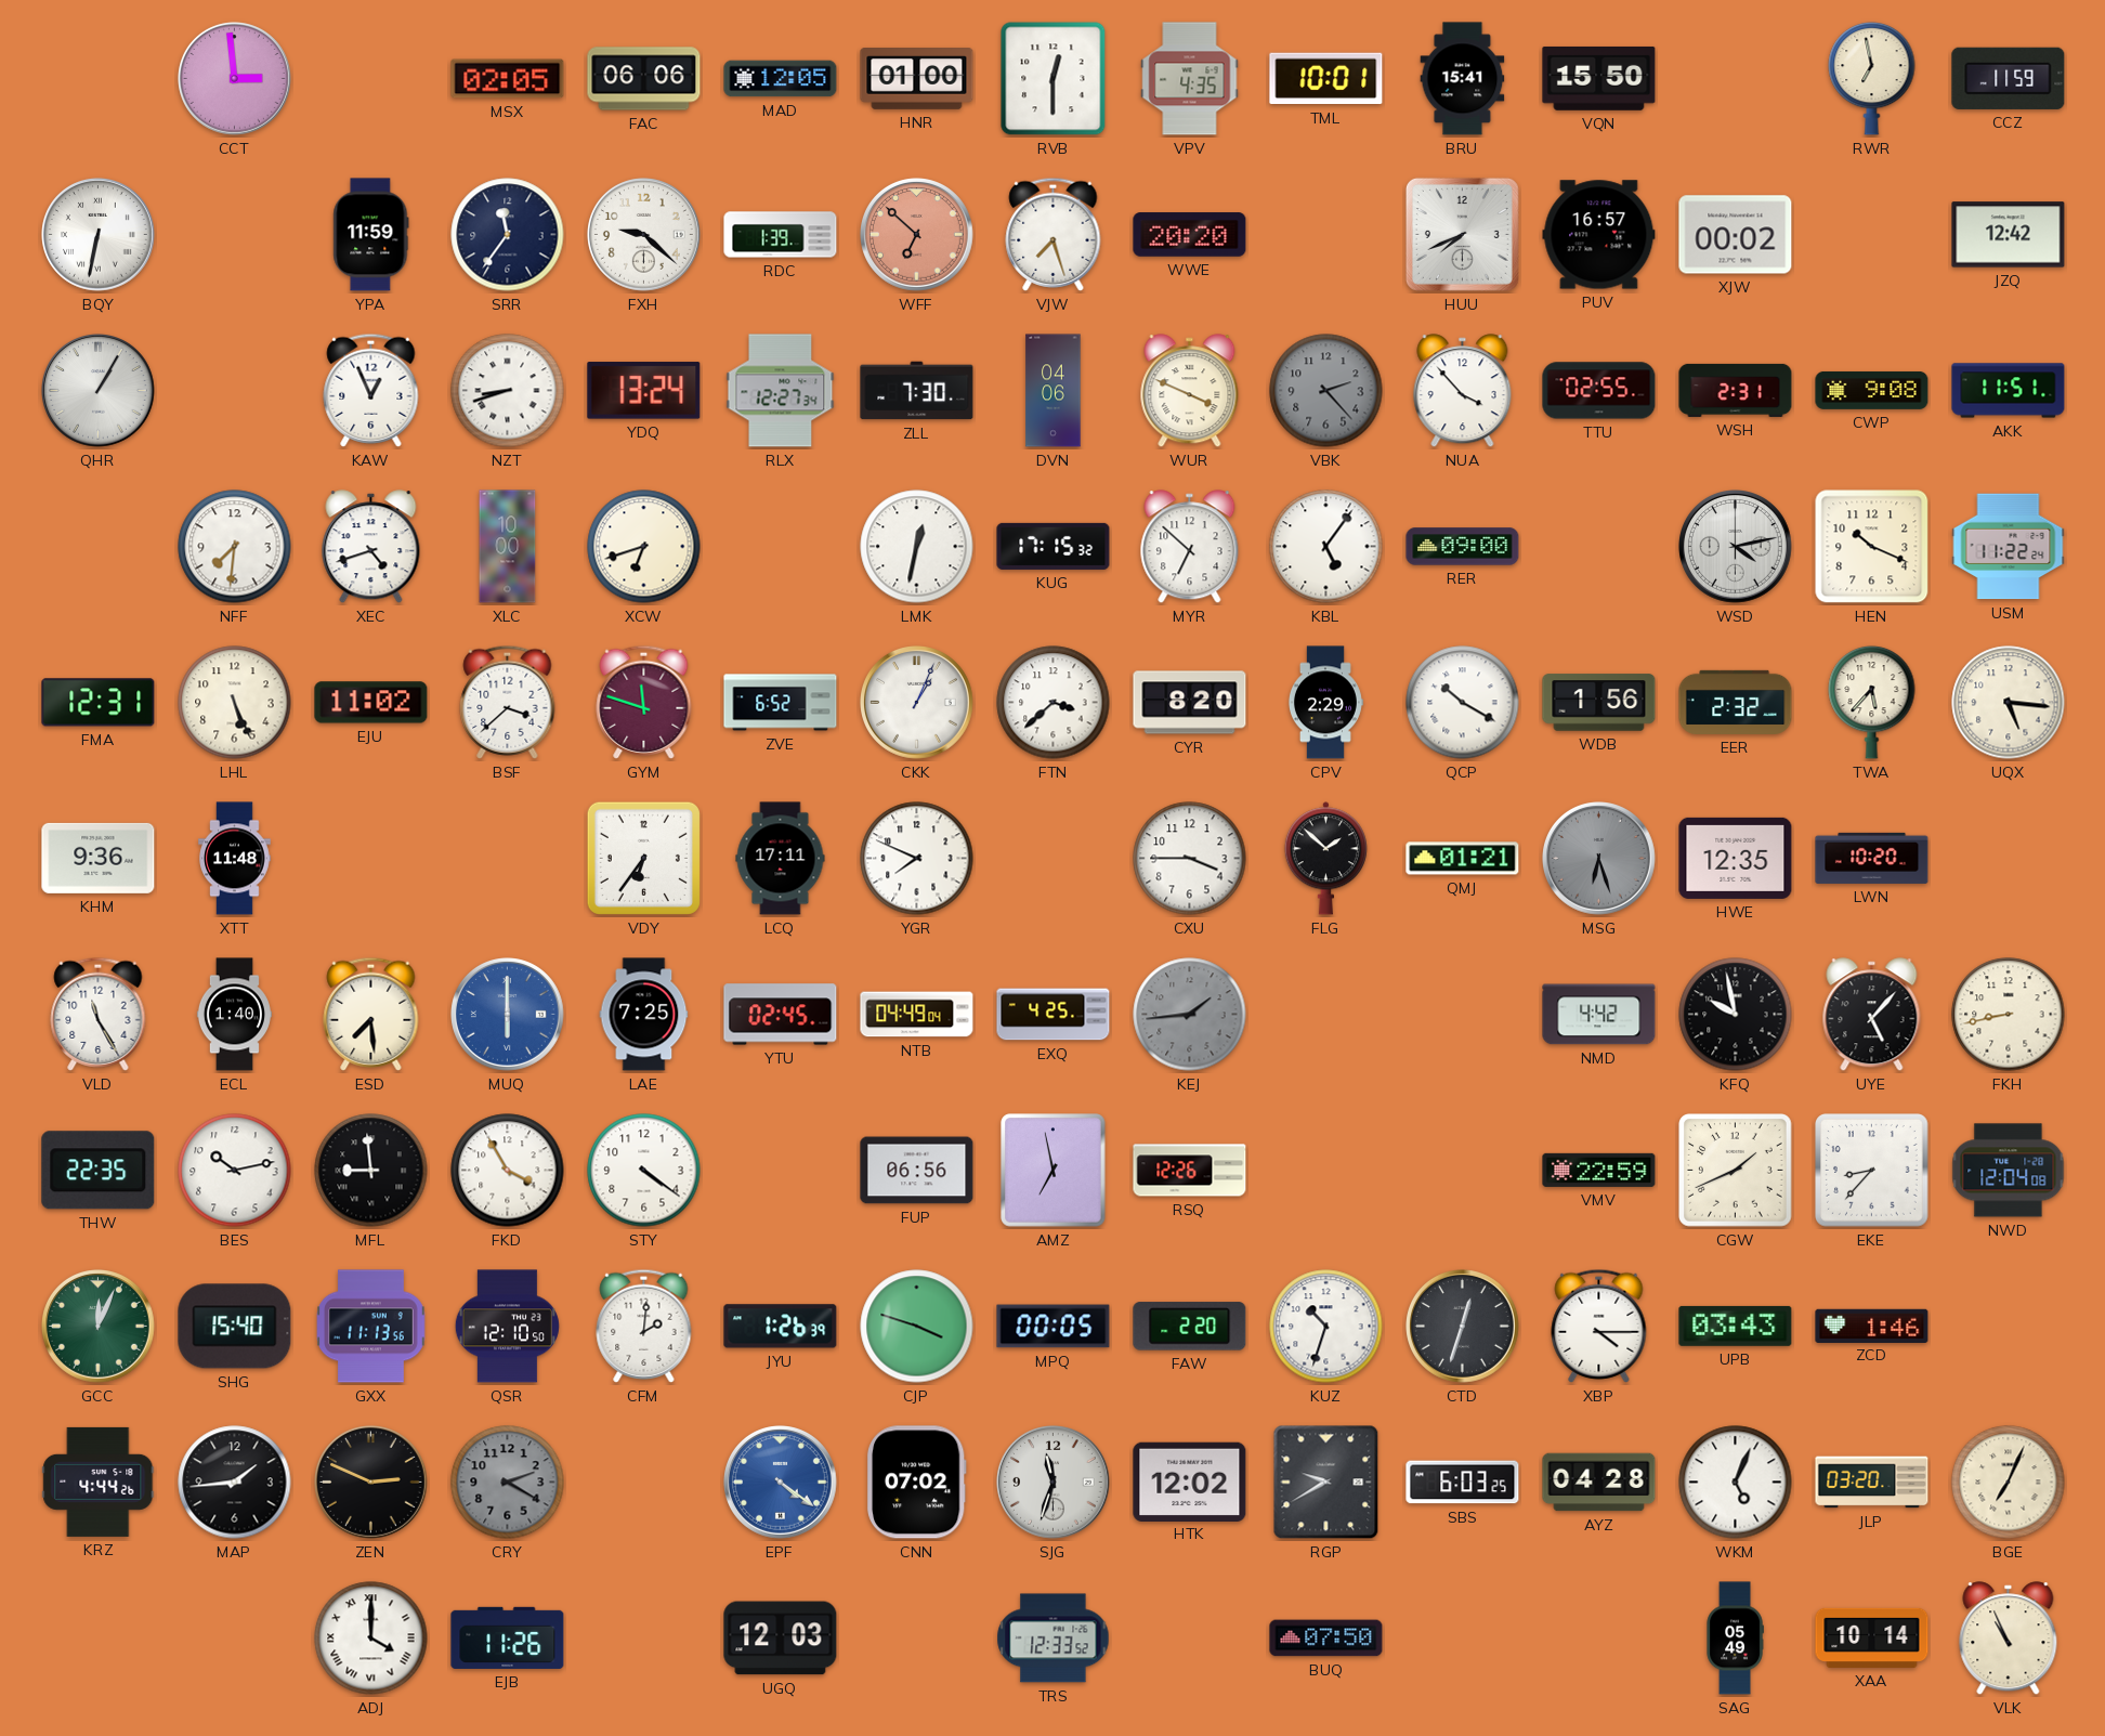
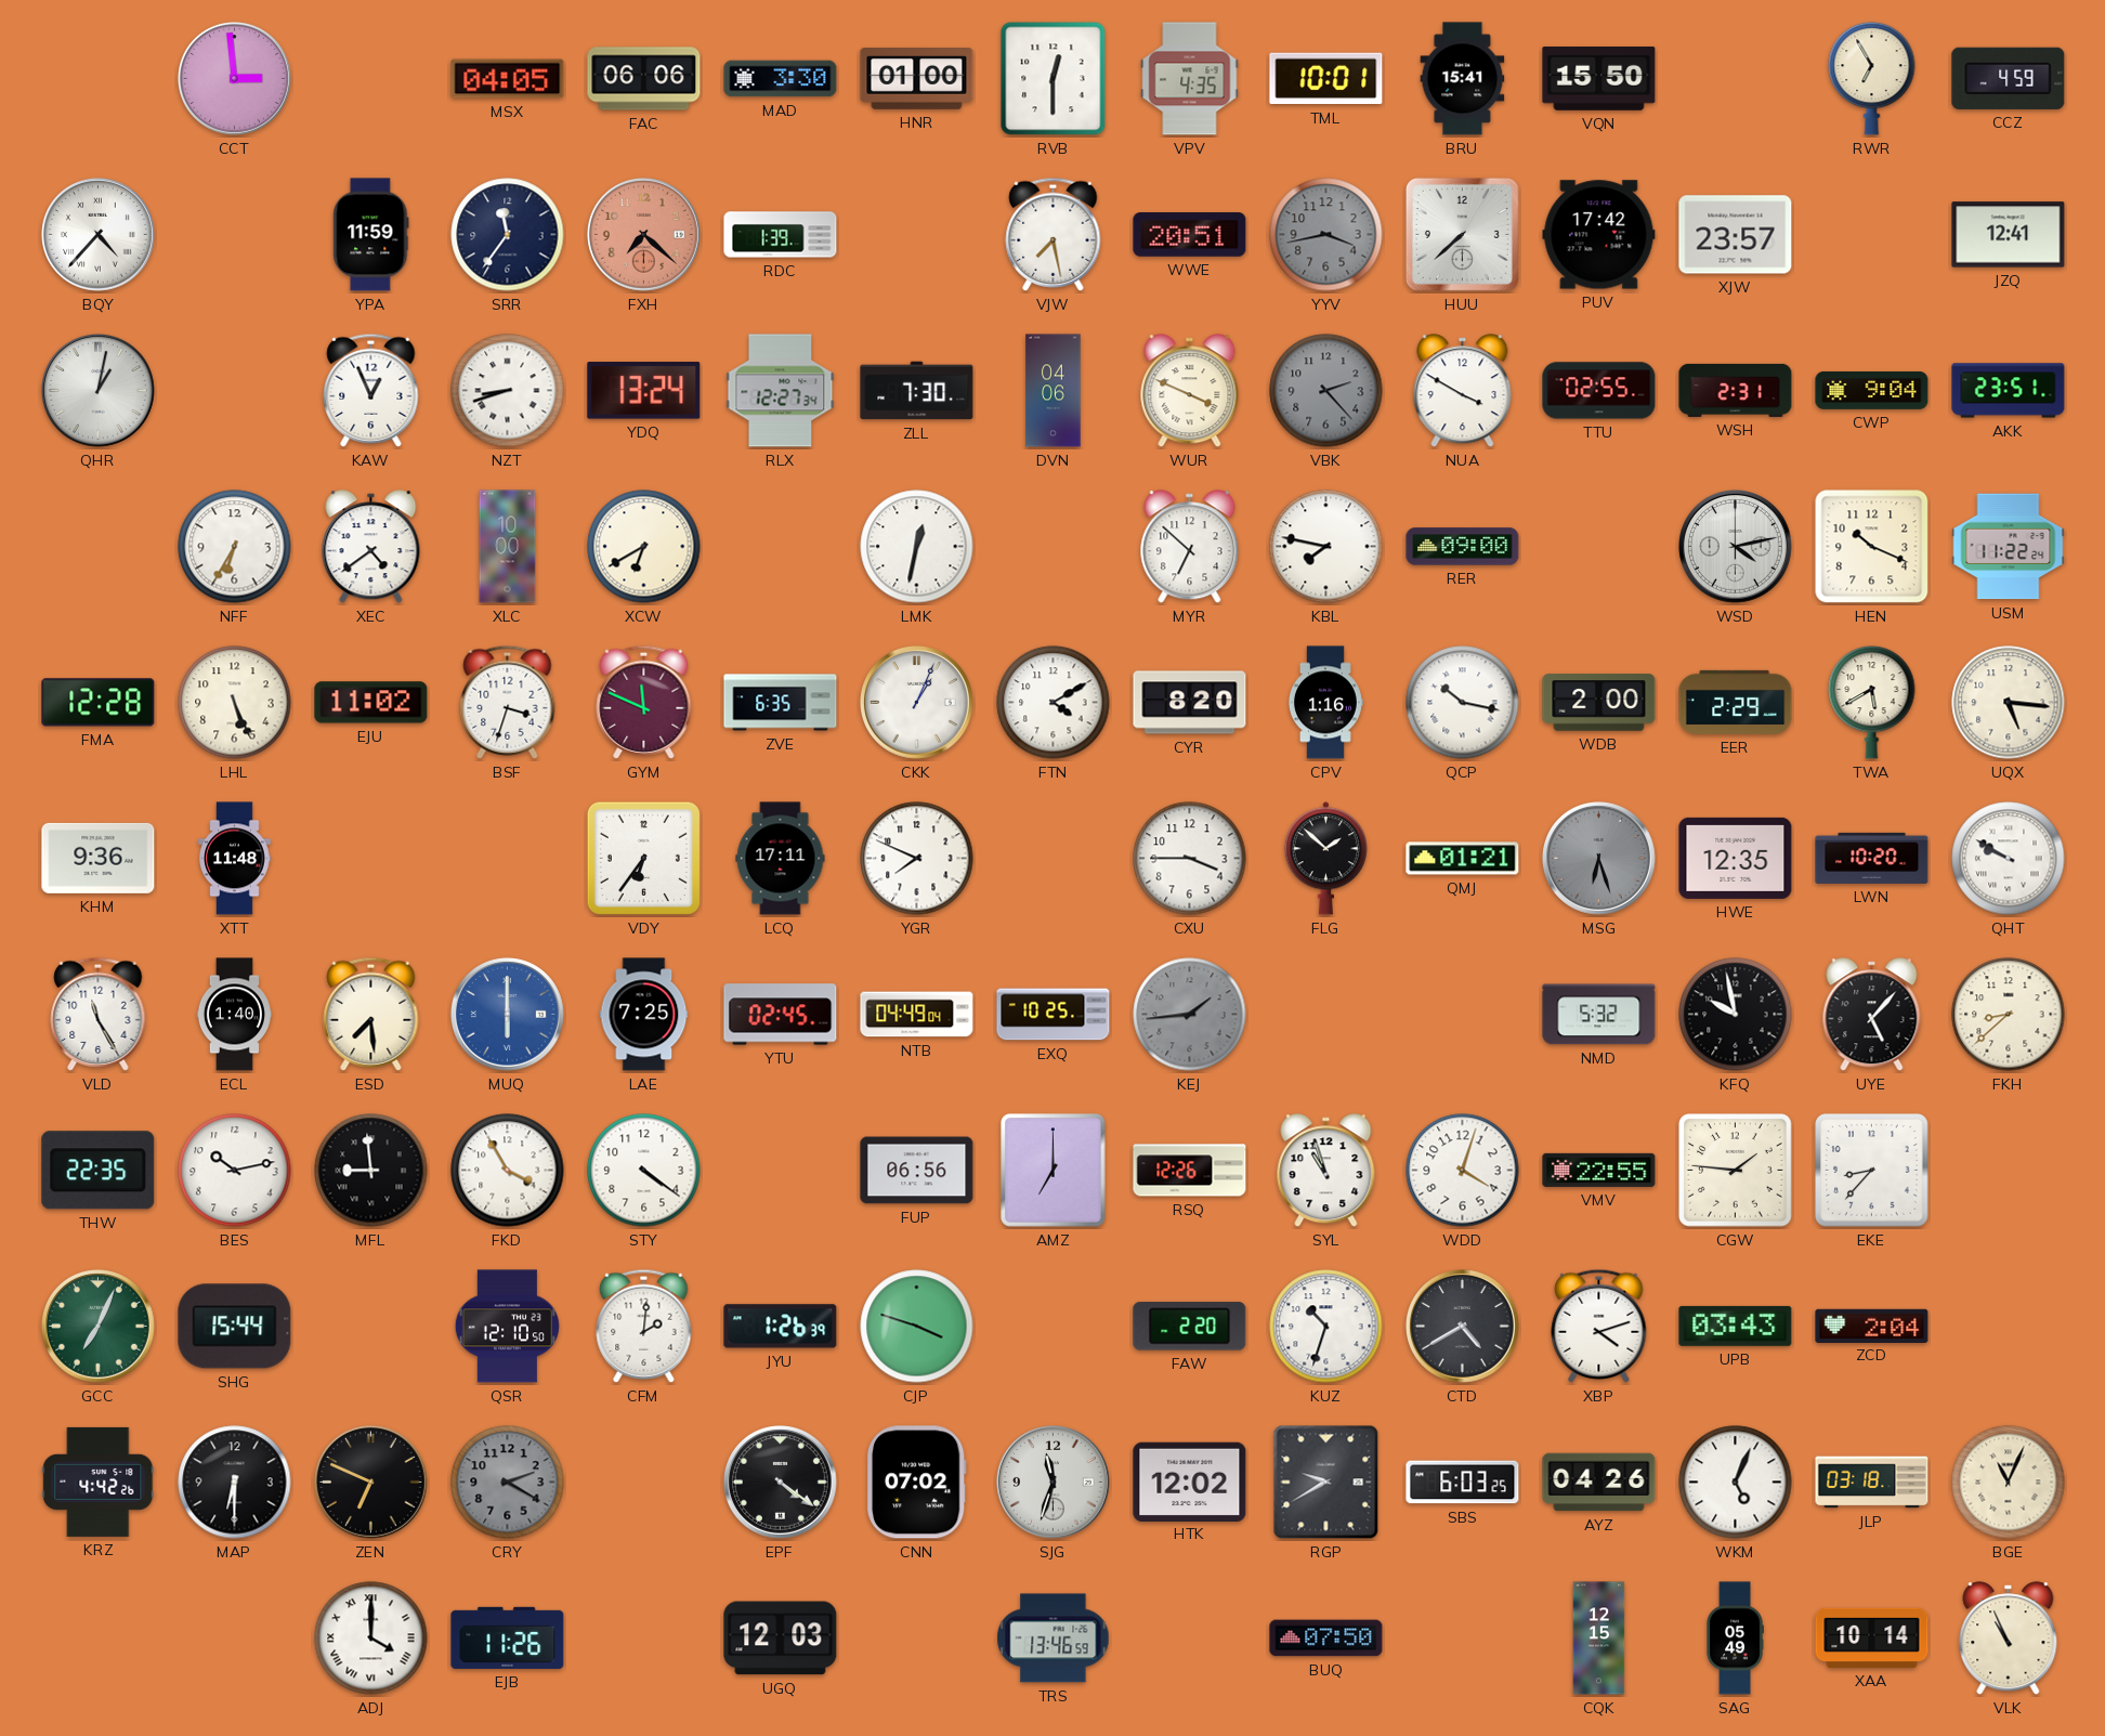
MSX: 02:05 -> 04:05 (508, 79)
MAD: 12:05 -> 3:30 (781, 79)
RWR: 6:58 -> 6:55 (1872, 78)
CCZ: 11:59 -> 4:59 (2009, 78)
BQY: 6:32 -> 4:37 (99, 235)
FXH: 9:22 -> 7:22 (644, 235)
FXH dial: white -> salmon (644, 235)
WFF: 6:52 -> none (917, 235)
VJW: 7:27 -> 7:28 (1054, 234)
WWE: 20:20 -> 20:51 (1190, 235)
YYV: none -> 3:43 (1326, 235)
HUU: 7:41 -> 7:38 (1462, 234)
PUV: 16:57 -> 17:42 (1599, 235)
XJW: 00:02 -> 23:57 (1736, 235)
JZQ: 12:42 -> 12:41 (2009, 235)
QHR: 1:05 -> 1:02 (99, 391)
NUA: 3:53 -> 3:50 (1463, 391)
CWP: 9:08 -> 9:04 (1872, 390)
AKK: 11:51 -> 23:51 (2009, 391)
NFF: 7:31 -> 6:35 (235, 547)
XEC: 4:42 -> 4:39 (371, 547)
XCW: 6:42 -> 6:40 (644, 547)
KUG: 17:15 -> none (1054, 546)
KBL: 5:06 -> 7:47 (1326, 547)
FMA: 12:31 -> 12:28 (99, 703)
BSF: 3:38 -> 3:33 (508, 702)
GYM: 11:48 -> 11:49 (644, 702)
ZVE: 6:52 -> 6:35 (781, 703)
FTN: 3:38 -> 4:10 (1054, 703)
CPV: 2:29 -> 1:16 (1325, 703)
QCP: 10:20 -> 10:17 (1463, 703)
WDB: 1:56 -> 2:00 (1599, 703)
EER: 2:32 -> 2:29 (1736, 702)
TWA: 5:37 -> 5:40 (1872, 702)
QHT: none -> 9:50 (2009, 859)
EXQ: 4:25 -> 10:25 (1054, 1015)
NMD: 4:42 -> 5:32 (1599, 1015)
FKH: 8:43 -> 8:38 (2009, 1015)
AMZ: 6:58 -> 7:00 (1054, 1171)
SYL: none -> 10:57 (1326, 1171)
WDD: none -> 4:03 (1463, 1171)
VMV: 22:59 -> 22:55 (1599, 1170)
CGW: 1:41 -> 1:46 (1736, 1171)
NWD: 12:04 -> none (2009, 1171)
GCC: 12:04 -> 7:04 (99, 1327)
SHG: 15:40 -> 15:44 (235, 1327)
GXX: 11:13 -> none (371, 1327)
MPQ: 00:05 -> none (1054, 1327)
CTD: 12:33 -> 4:40 (1463, 1327)
XBP: 4:15 -> 4:12 (1599, 1326)
ZCD: 1:46 -> 2:04 (1872, 1326)
KRZ: 4:44 -> 4:42 (99, 1482)
MAP: 1:44 -> 6:30 (235, 1483)
ZEN: 2:49 -> 6:49 (371, 1483)
EPF dial: blue -> black (781, 1483)
AYZ: 04:28 -> 04:26 (1599, 1483)
JLP: 03:20 -> 03:18 (1872, 1483)
BGE: 7:04 -> 11:04 (2009, 1483)
TRS: 12:33 -> 13:46 (1054, 1639)
CQK: none -> 12:15 (1599, 1639)
